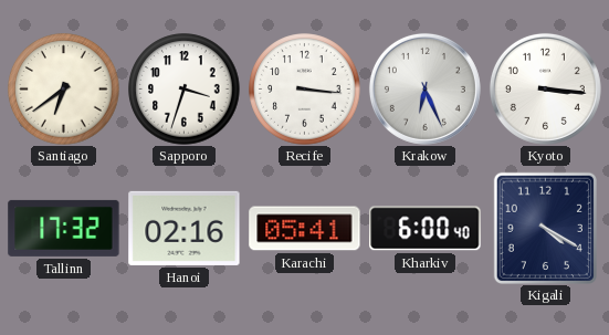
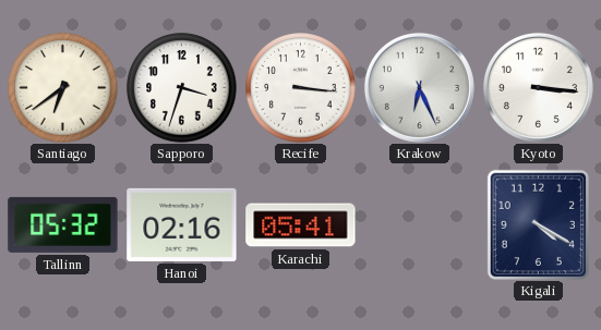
Tallinn: 17:32 -> 05:32 (63, 224)
Kharkiv: 6:00 -> none (426, 229)
